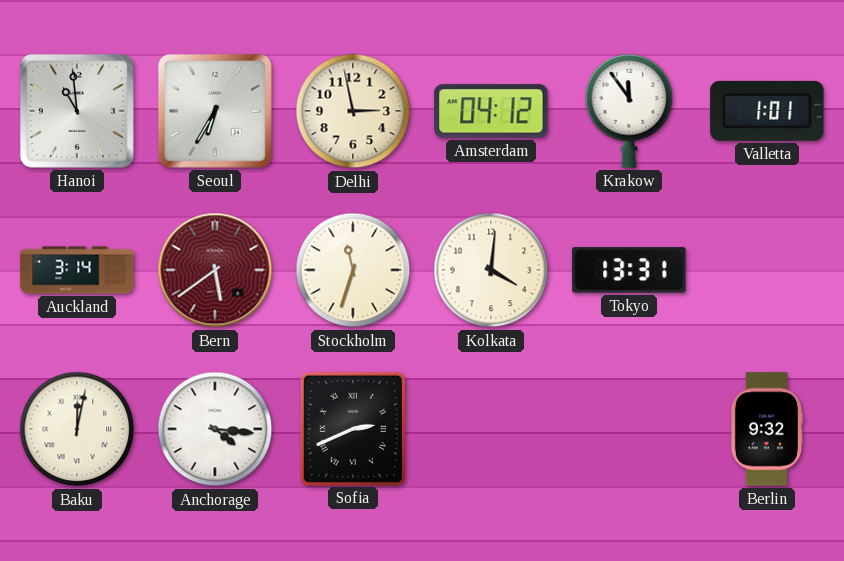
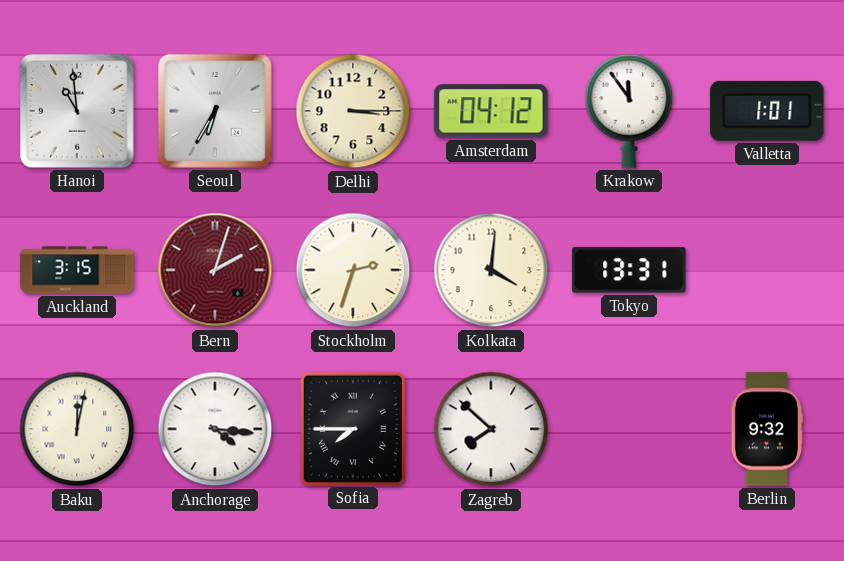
Delhi: 2:58 -> 3:15 (353, 111)
Auckland: 3:14 -> 3:15 (77, 270)
Bern: 5:39 -> 2:03 (215, 270)
Stockholm: 11:33 -> 2:33 (353, 270)
Sofia: 2:41 -> 7:45 (353, 428)
Zagreb: none -> 7:52 (491, 429)
